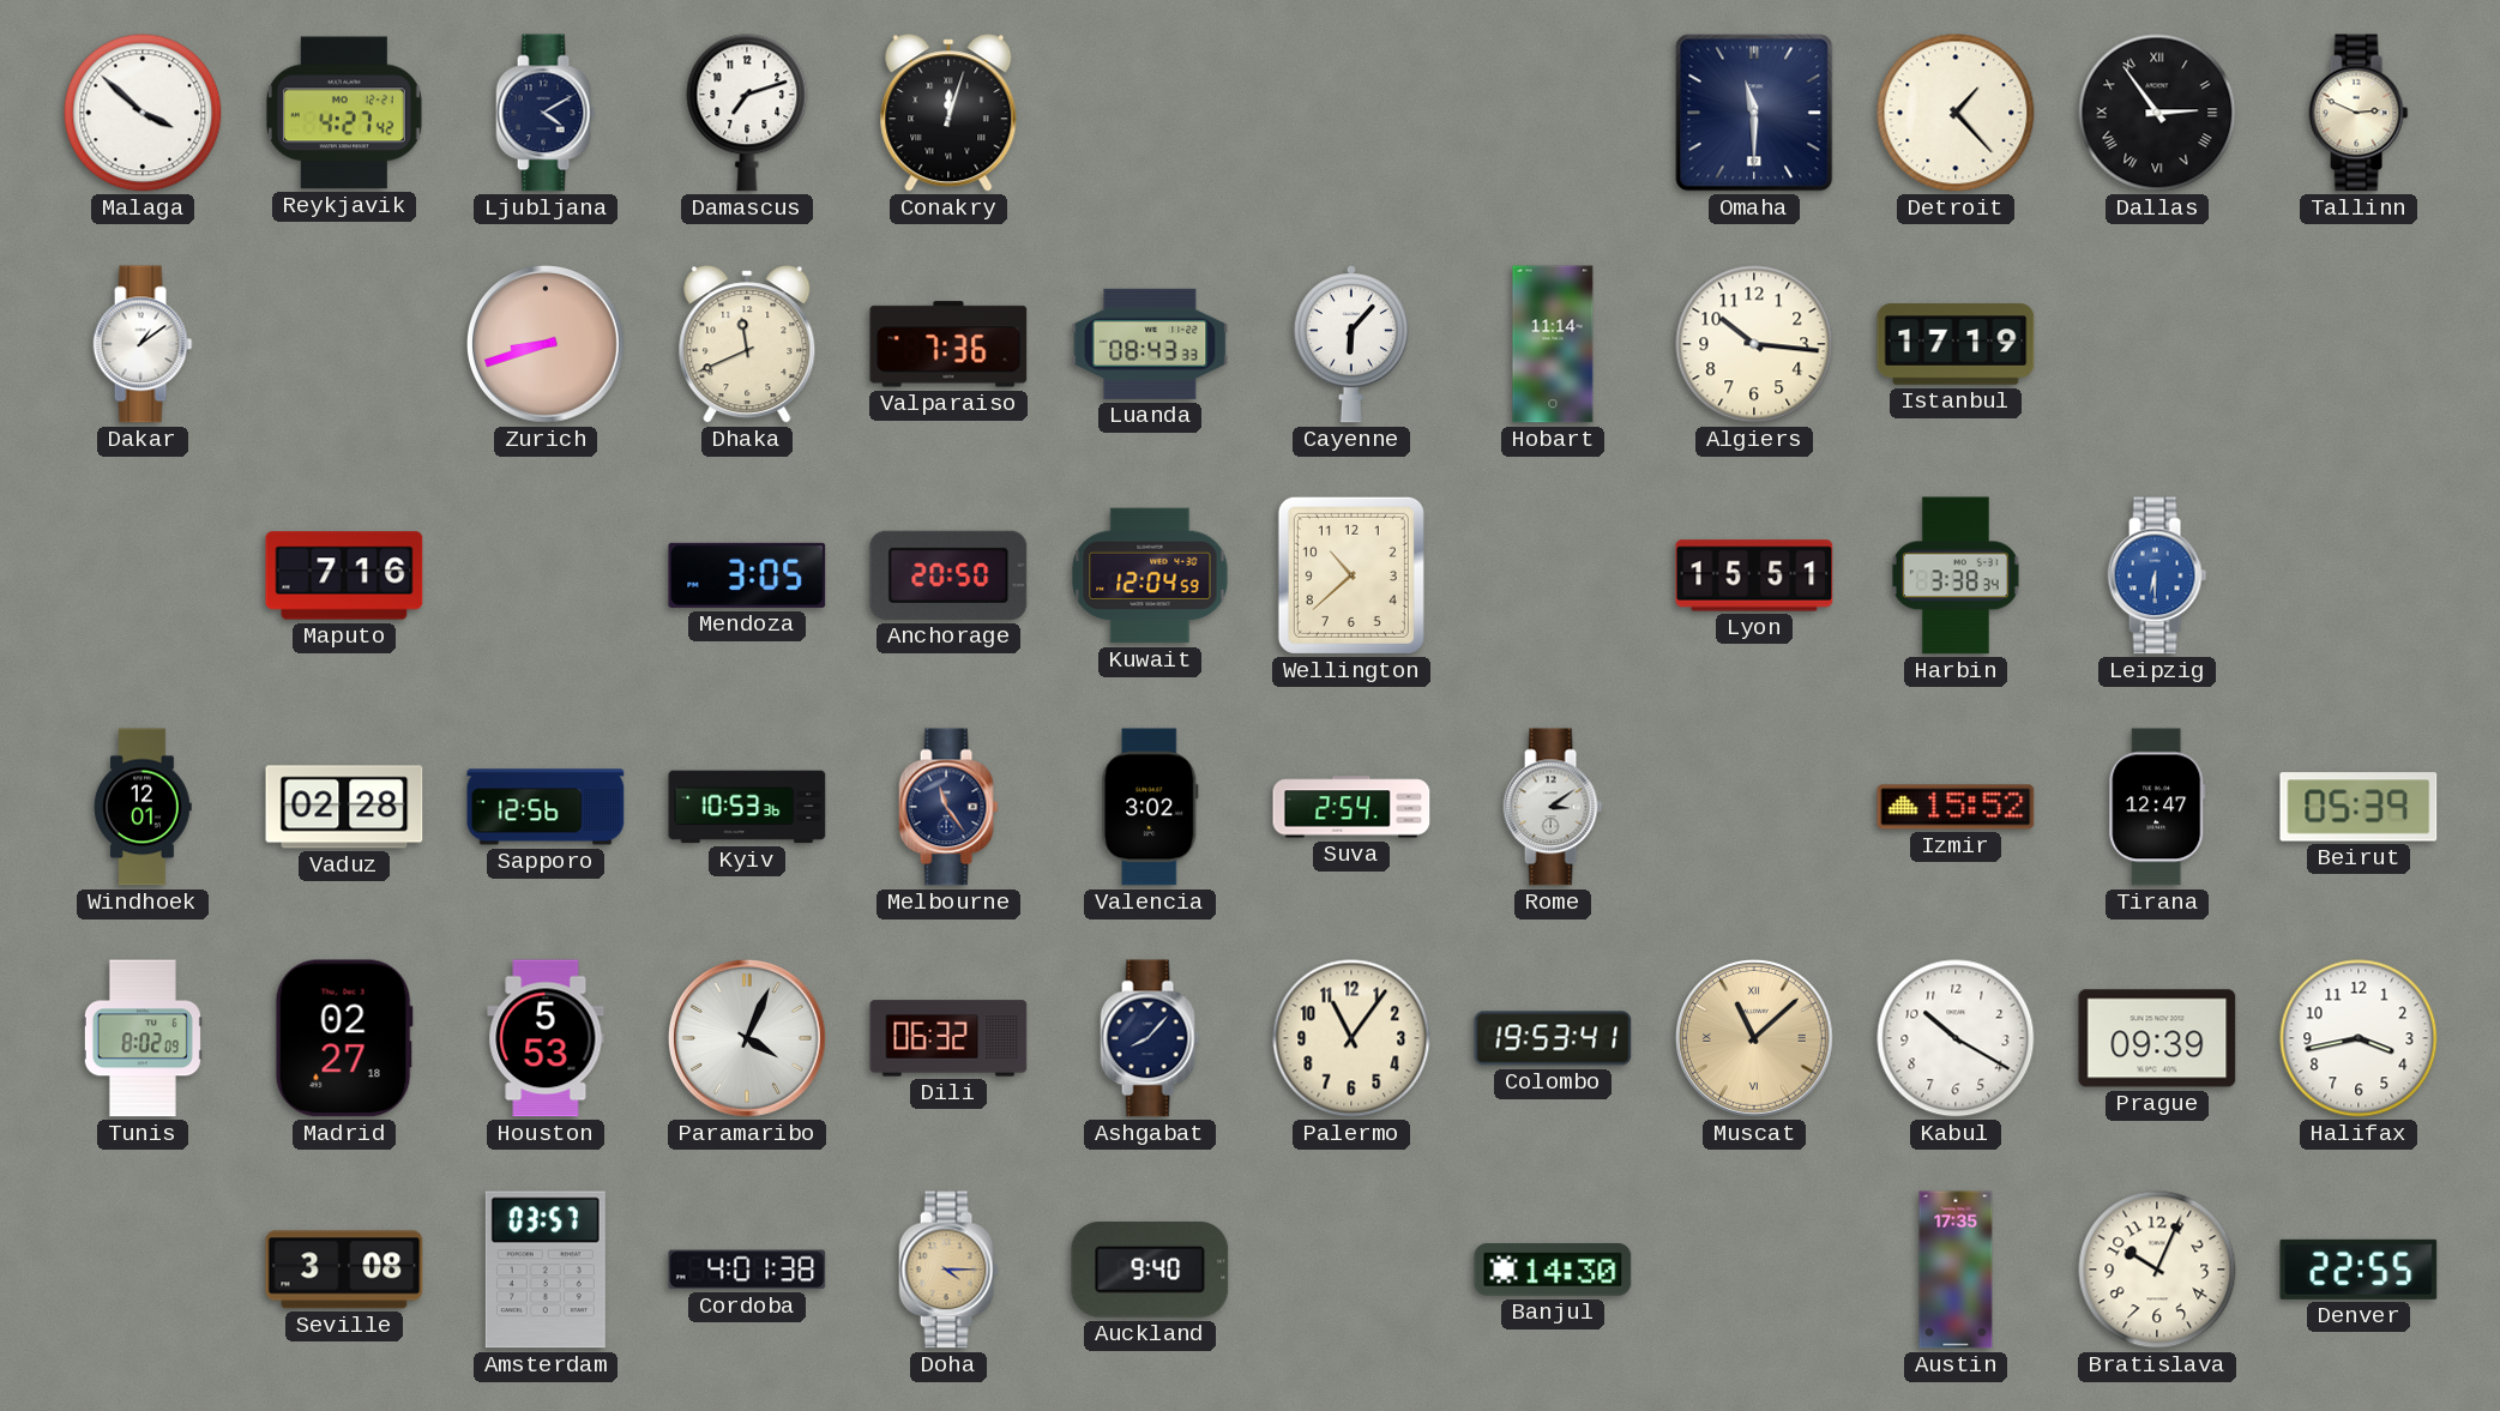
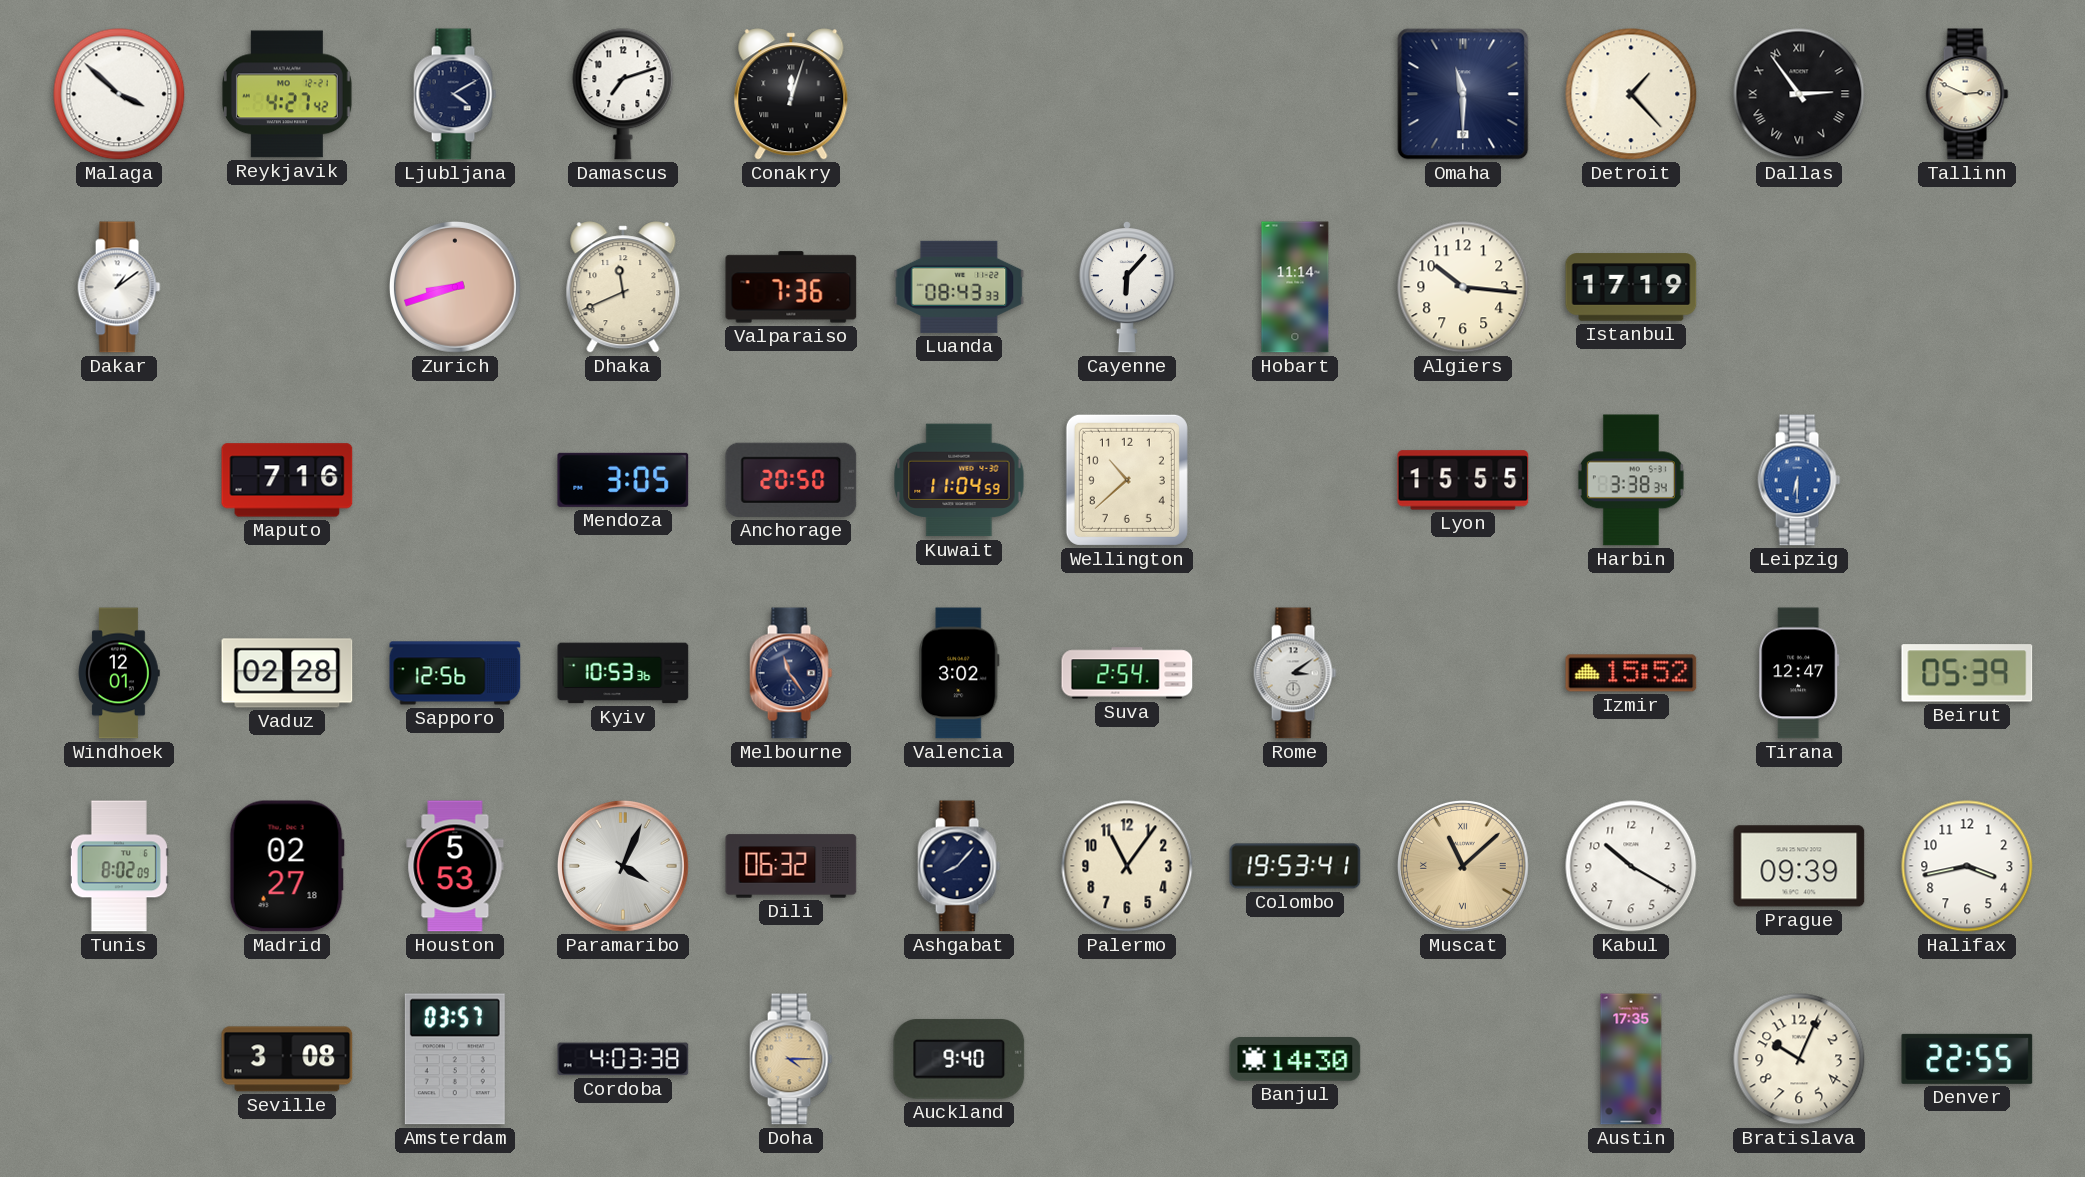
Kuwait: 12:04 -> 11:04 (959, 480)
Lyon: 15:51 -> 15:55 (1463, 480)
Cordoba: 4:01 -> 4:03 (623, 1059)
